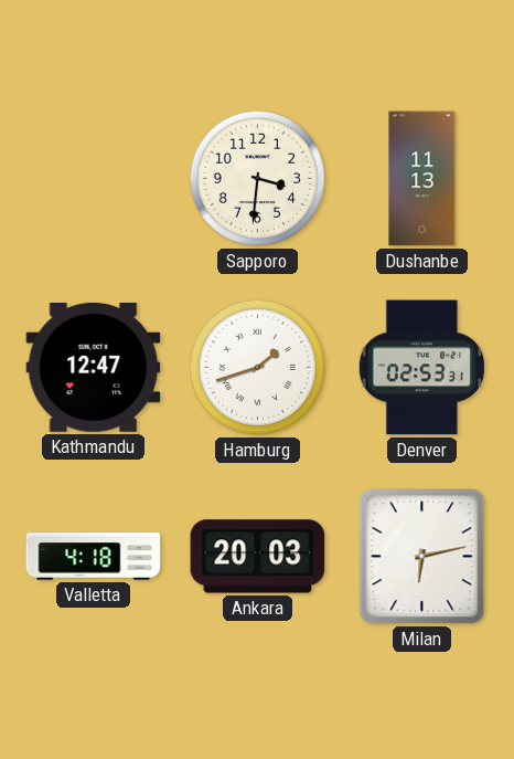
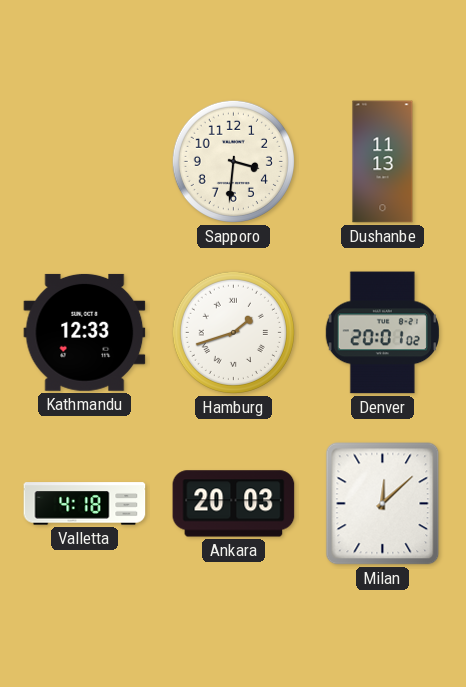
Kathmandu: 12:47 -> 12:33 (85, 332)
Denver: 02:53 -> 20:01 (382, 333)
Milan: 6:13 -> 12:08 (383, 504)
